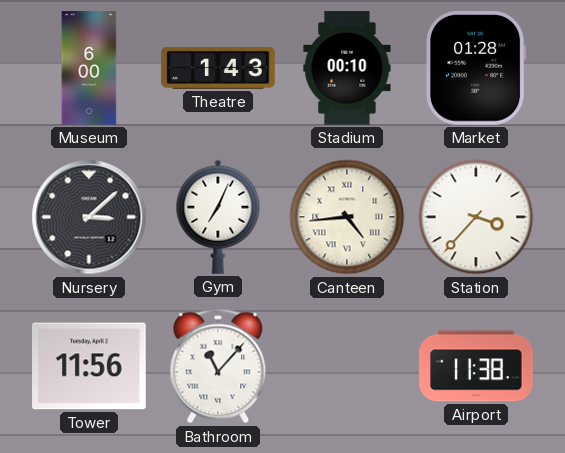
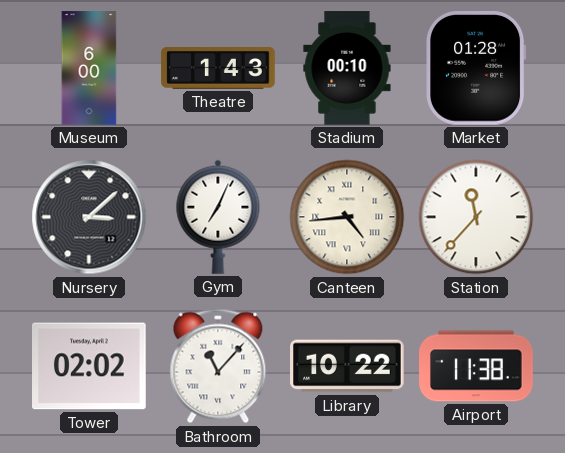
Station: 3:37 -> 11:37 (476, 217)
Tower: 11:56 -> 02:02 (90, 366)
Library: none -> 10:22 (347, 366)
